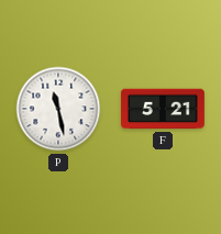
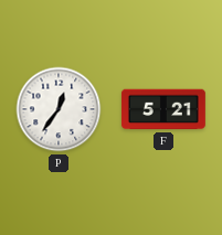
P: 11:28 -> 12:36 (59, 109)
